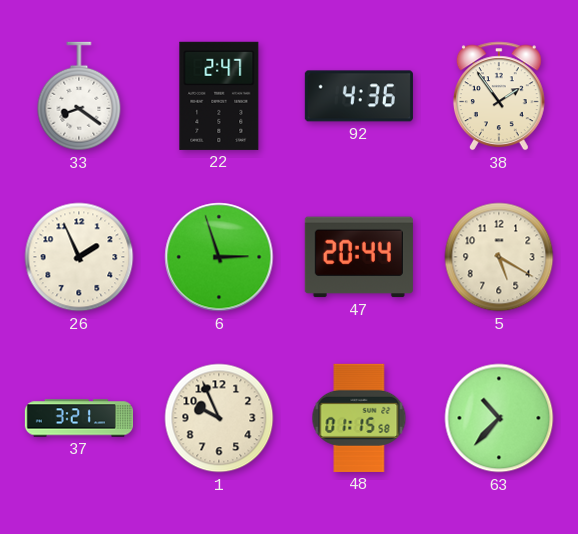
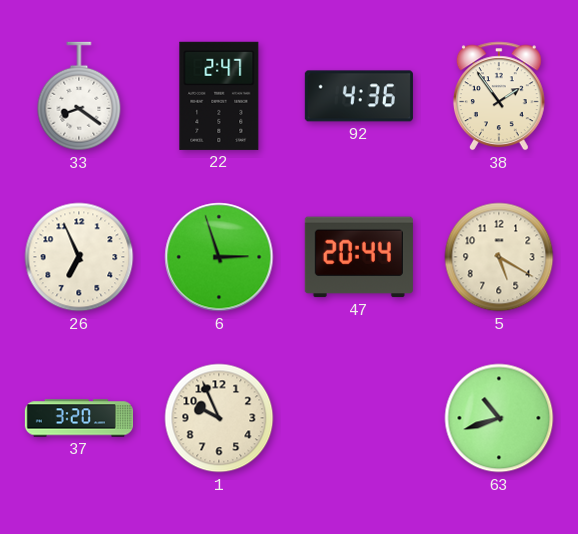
26: 1:56 -> 6:56 (79, 257)
37: 3:21 -> 3:20 (78, 418)
48: 01:15 -> none (359, 418)
63: 10:37 -> 10:42 (499, 418)
